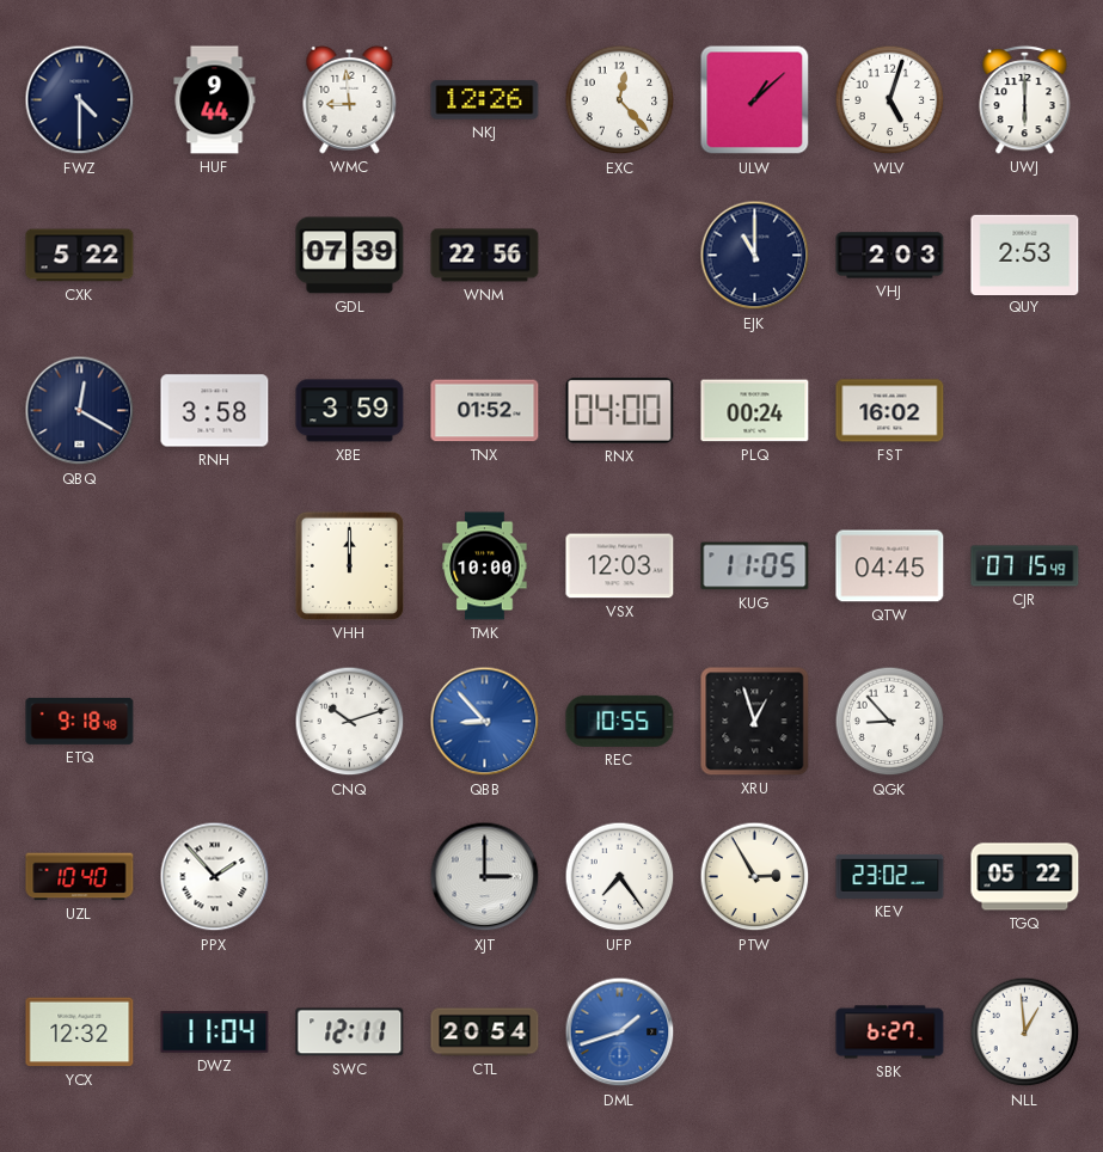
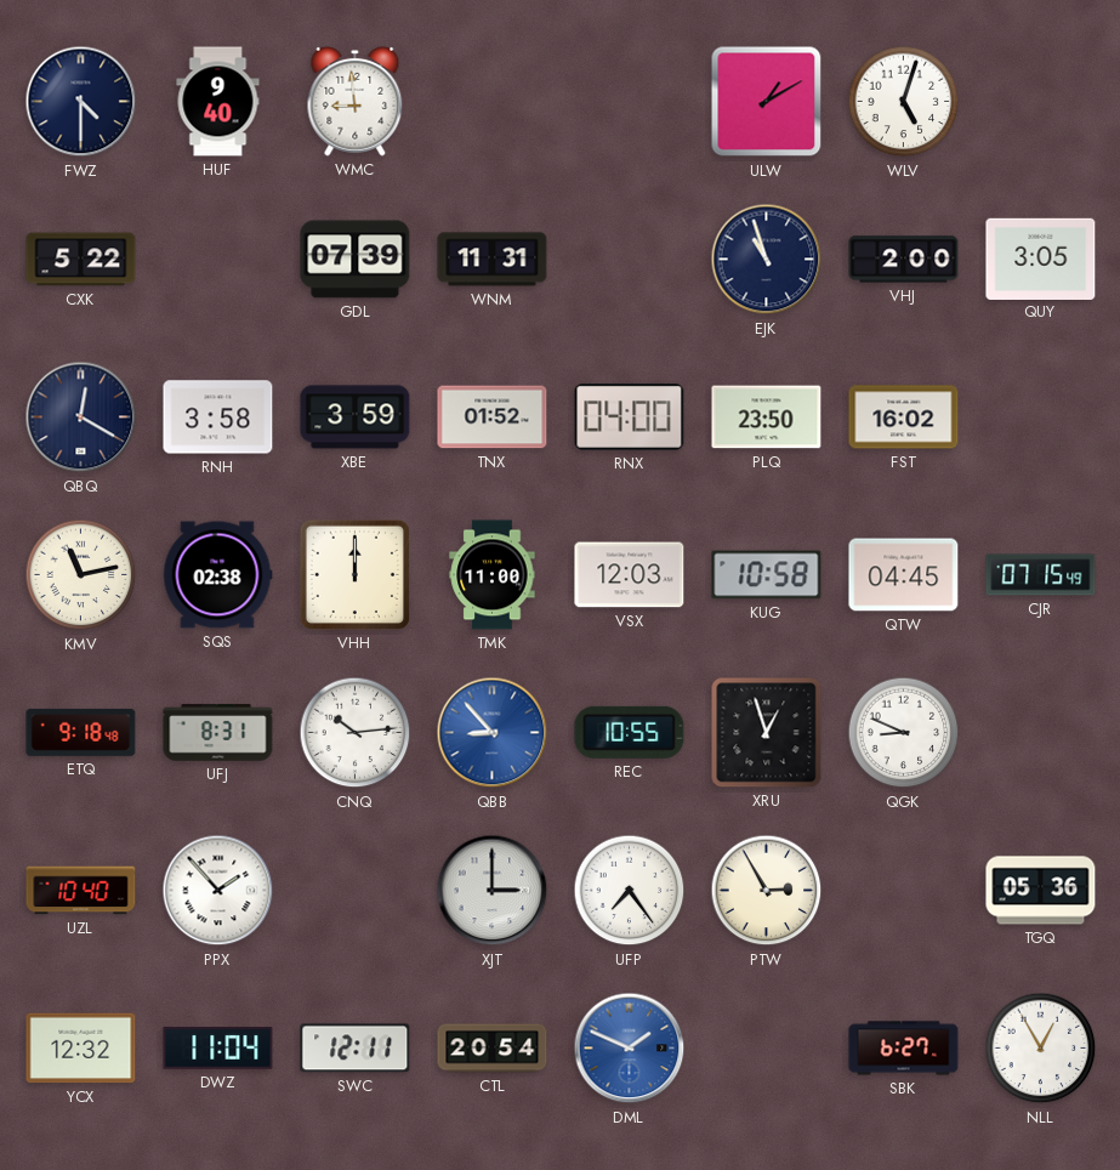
HUF: 9:44 -> 9:40 (218, 102)
NKJ: 12:26 -> none (485, 100)
EXC: 12:23 -> none (620, 100)
ULW: 1:08 -> 1:10 (767, 102)
UWJ: 6:00 -> none (1025, 99)
WNM: 22:56 -> 11:31 (493, 260)
EJK: 11:00 -> 10:57 (767, 260)
VHJ: 2:03 -> 2:00 (904, 260)
QUY: 2:53 -> 3:05 (1041, 259)
PLQ: 00:24 -> 23:50 (767, 418)
KMV: none -> 11:13 (81, 575)
SQS: none -> 02:38 (217, 575)
TMK: 10:00 -> 11:00 (493, 575)
KUG: 11:05 -> 10:58 (767, 575)
UFJ: none -> 8:31 (218, 733)
CNQ: 10:12 -> 10:14 (356, 733)
QGK: 8:53 -> 8:49 (904, 733)
KEV: 23:02 -> none (890, 876)
TGQ: 05:22 -> 05:36 (1041, 891)
DML: 1:42 -> 1:49 (630, 1049)
NLL: 12:59 -> 12:55 (1041, 1049)
